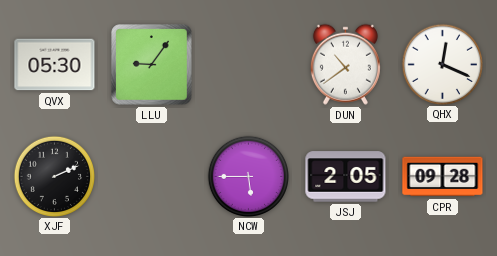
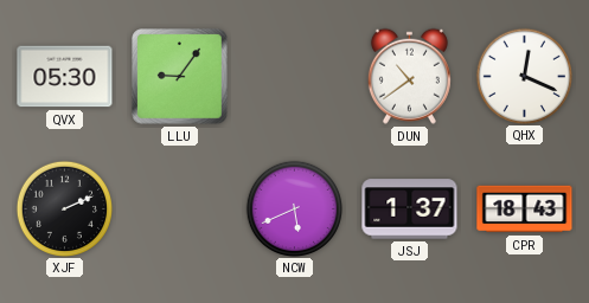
NCW: 5:45 -> 5:41 (294, 208)
JSJ: 2:05 -> 1:37 (410, 209)
CPR: 09:28 -> 18:43 (525, 209)
